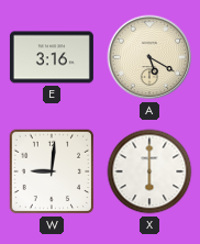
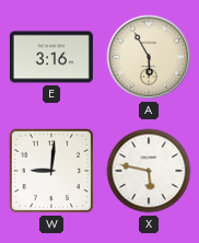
A: 5:20 -> 5:55 (149, 57)
X: 6:00 -> 5:47 (149, 171)
